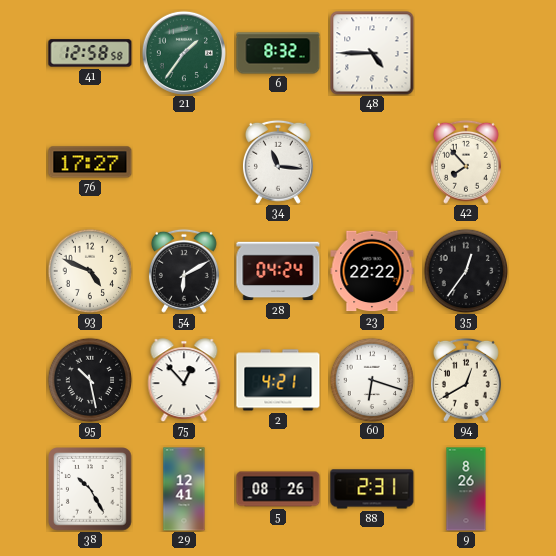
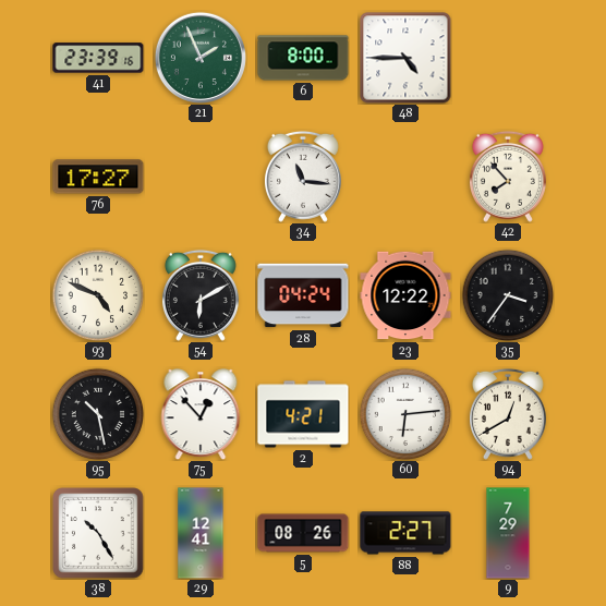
41: 12:58 -> 23:39 (98, 58)
21: 1:36 -> 1:56 (201, 58)
6: 8:32 -> 8:00 (303, 58)
23: 22:22 -> 12:22 (405, 295)
35: 12:36 -> 3:36 (508, 295)
60: 6:18 -> 6:14 (405, 414)
88: 2:31 -> 2:27 (405, 533)
9: 8:26 -> 7:29 (508, 533)
